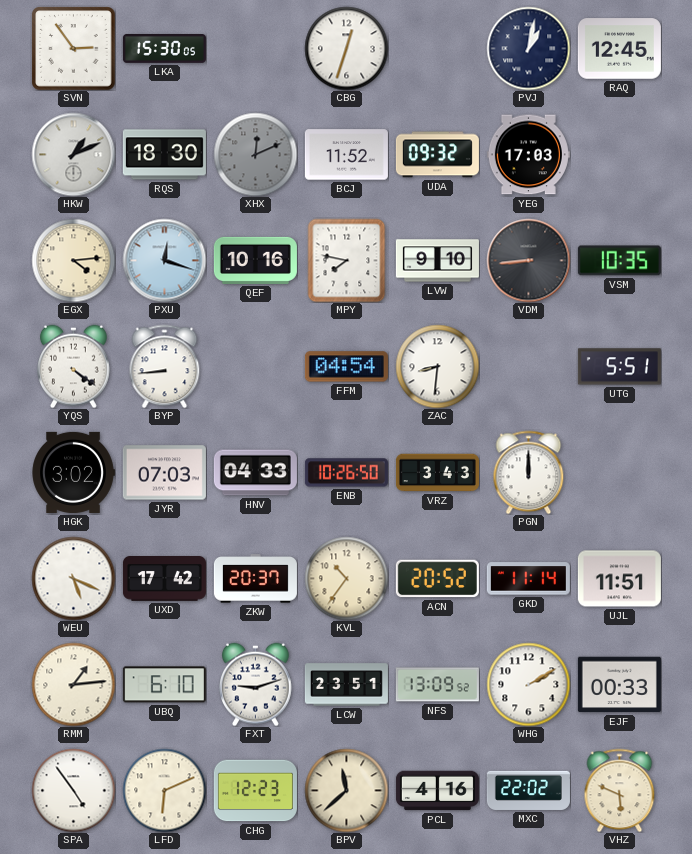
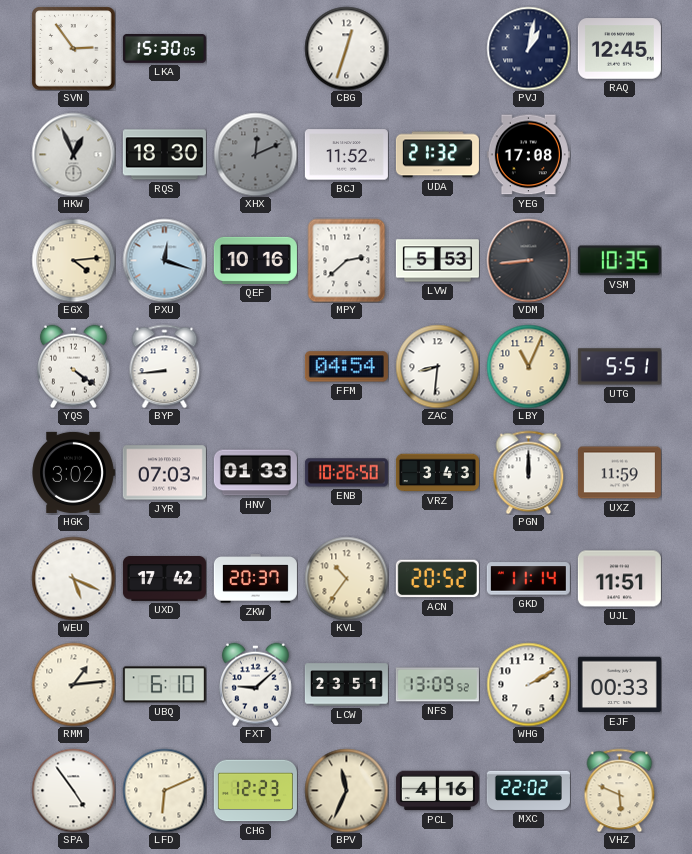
HKW: 1:11 -> 12:56 (73, 154)
UDA: 09:32 -> 21:32 (437, 155)
YEG: 17:03 -> 17:08 (528, 155)
MPY: 7:47 -> 2:38 (347, 260)
LVW: 9:10 -> 5:53 (437, 261)
LBY: none -> 11:04 (528, 366)
HNV: 04:33 -> 01:33 (255, 473)
UXZ: none -> 11:59 (619, 473)
FXT: 9:12 -> 9:08 (256, 684)
BPV: 11:38 -> 11:34 (346, 790)
